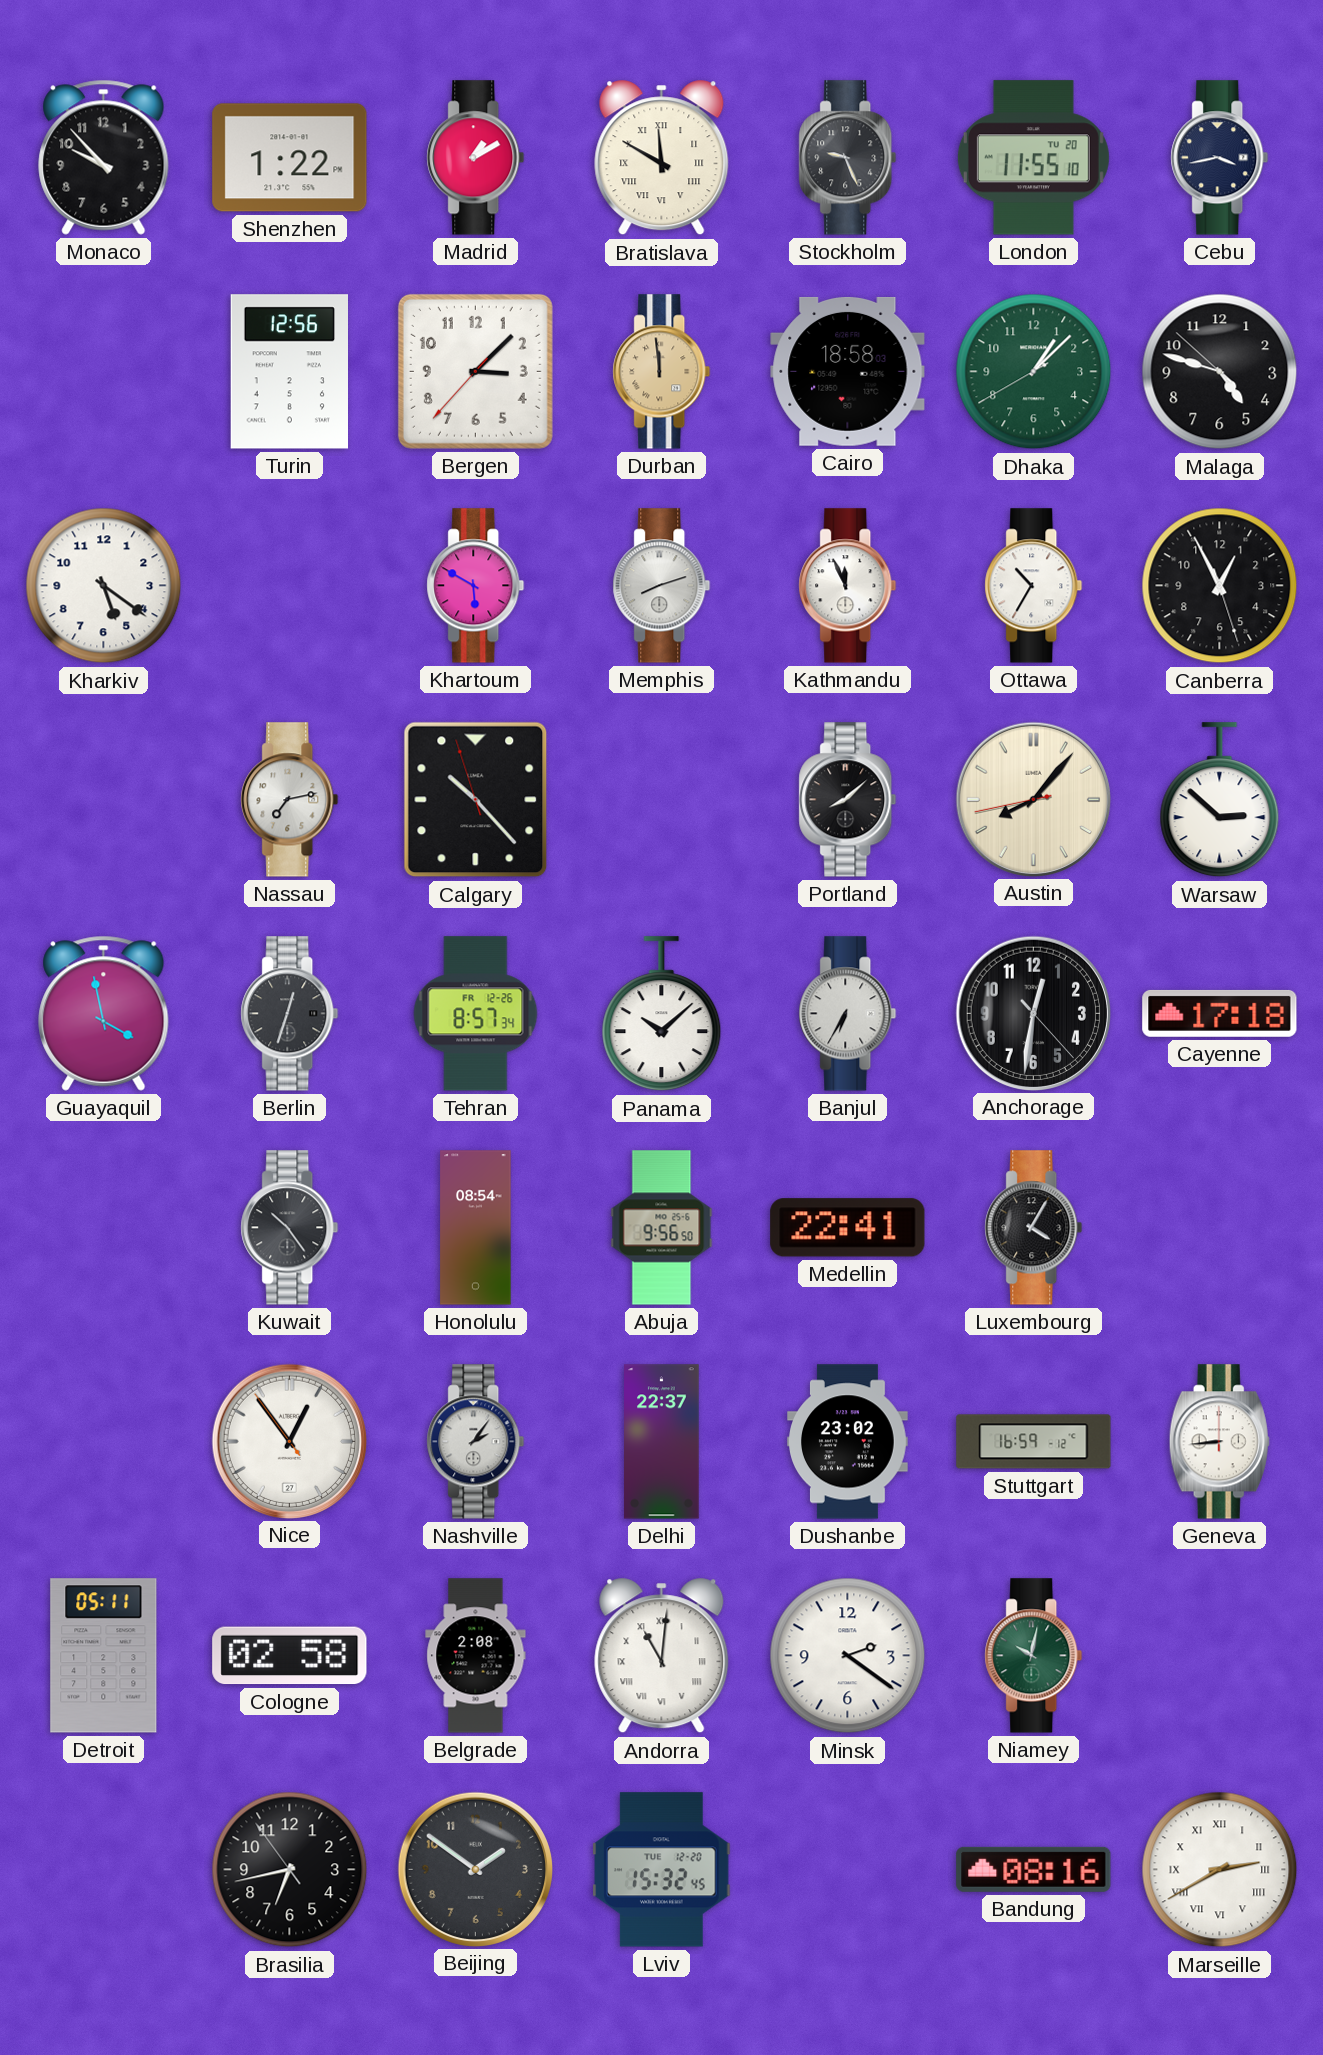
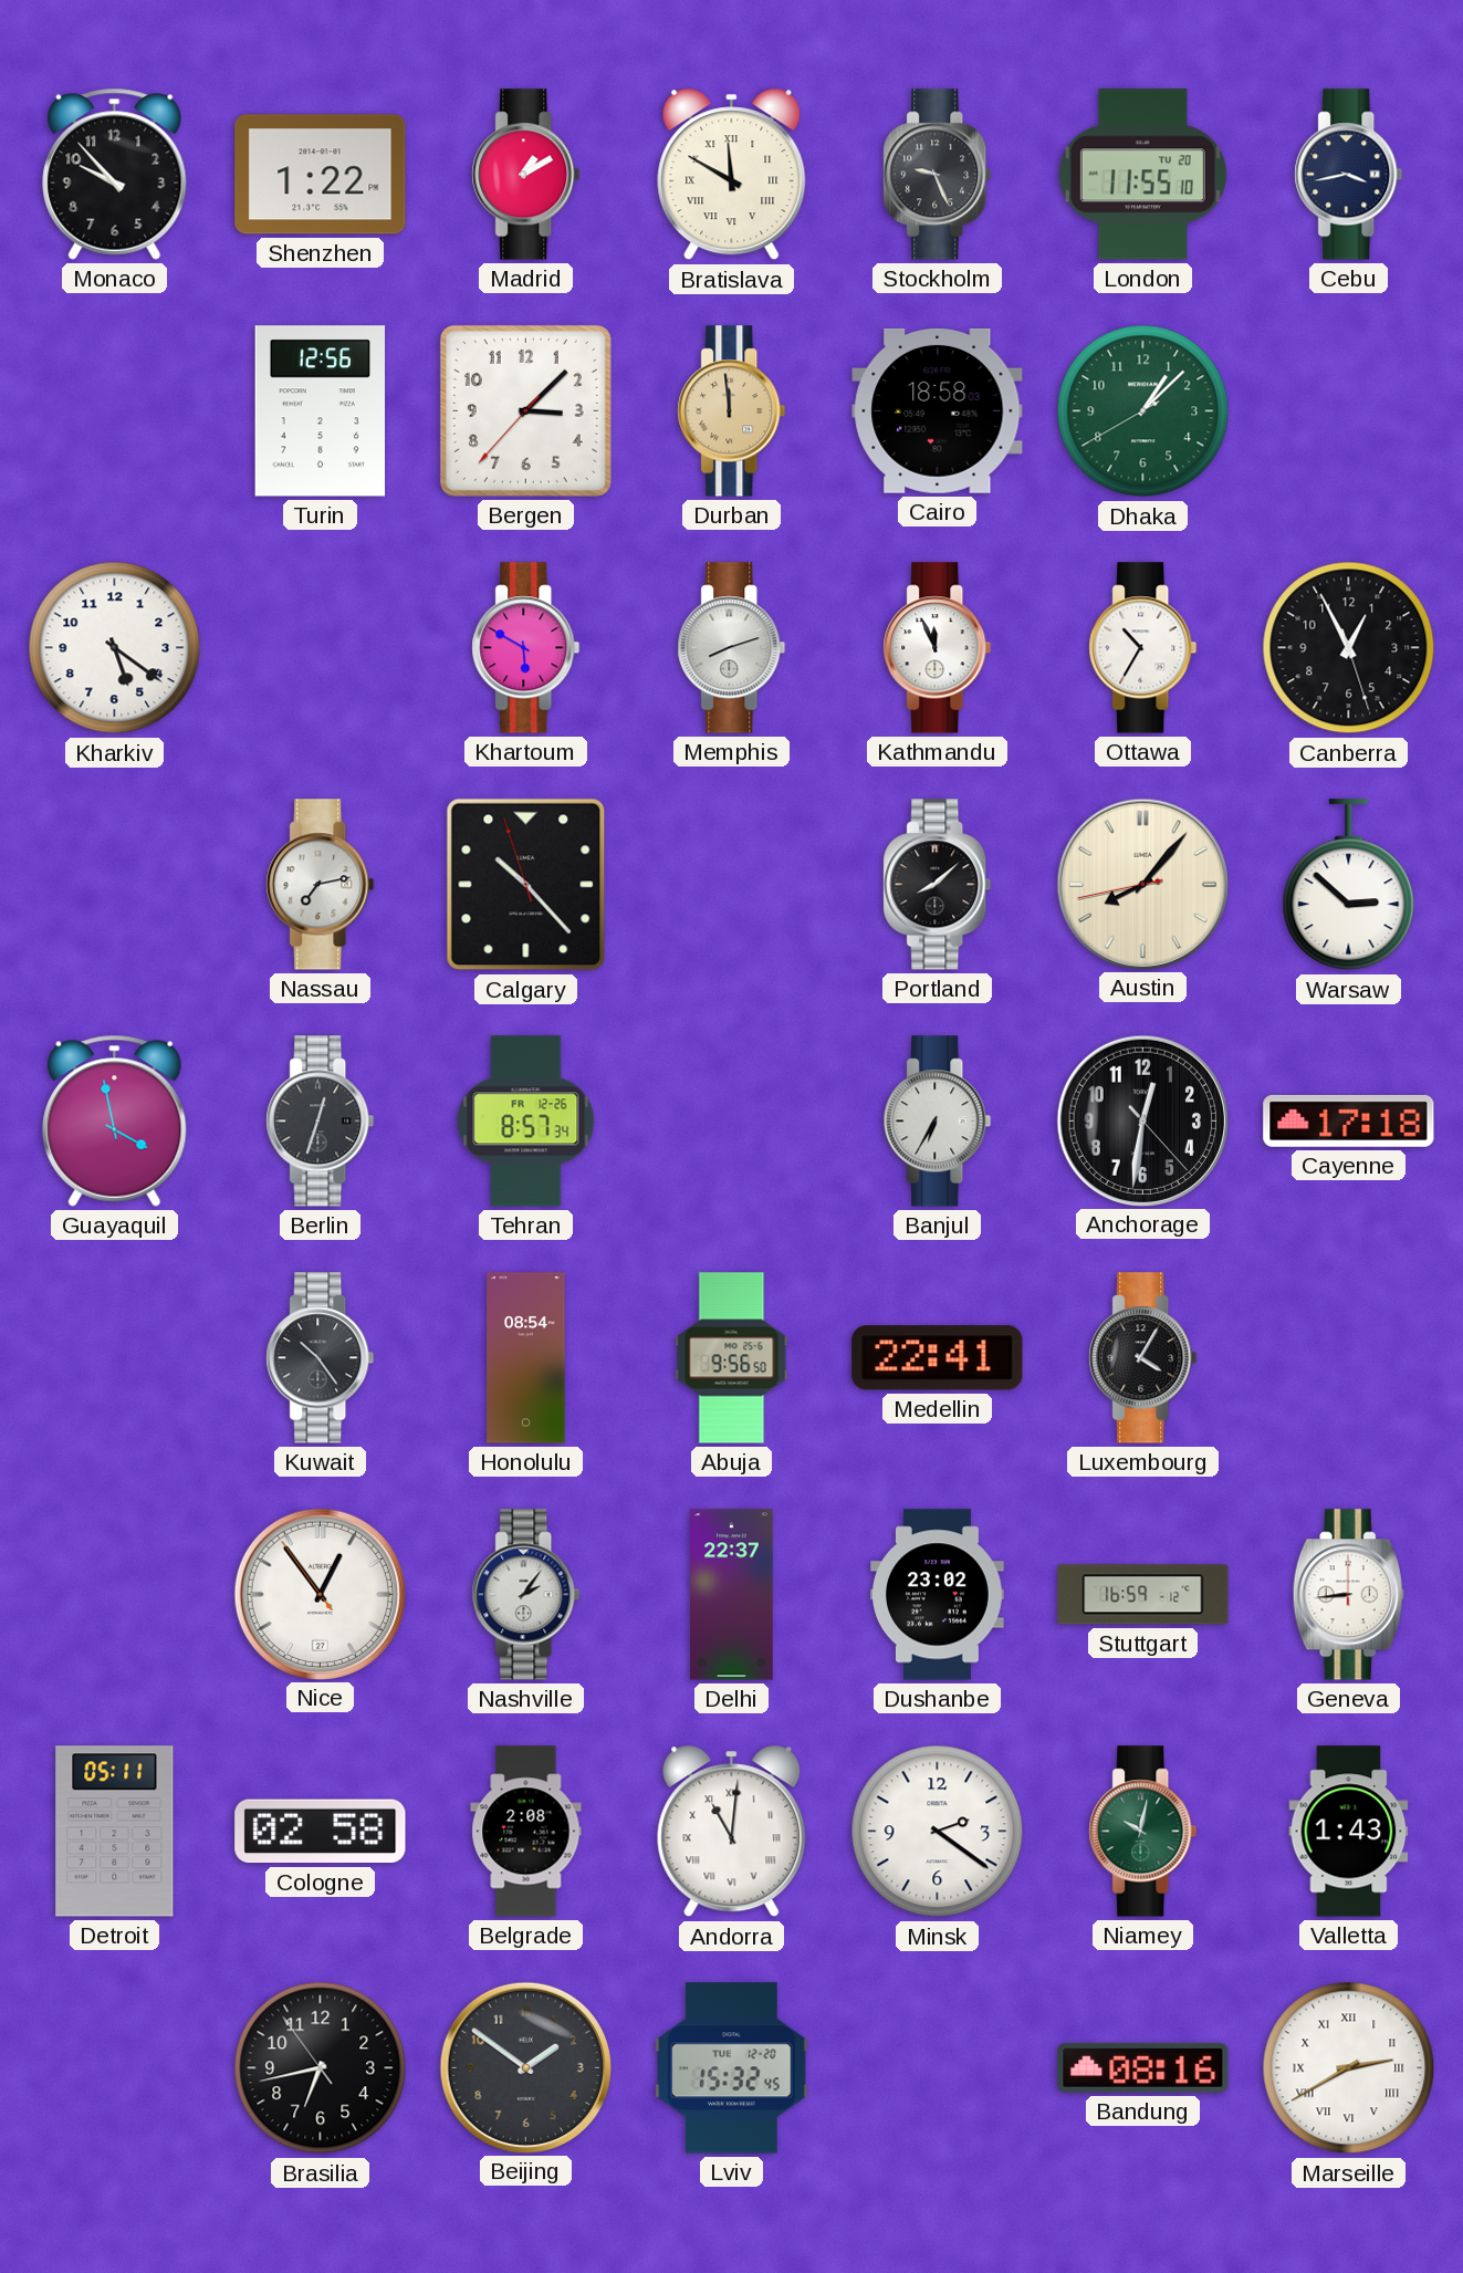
Malaga: 4:47 -> none (1220, 372)
Panama: 10:08 -> none (662, 1014)
Valletta: none -> 1:43 (1349, 1832)
